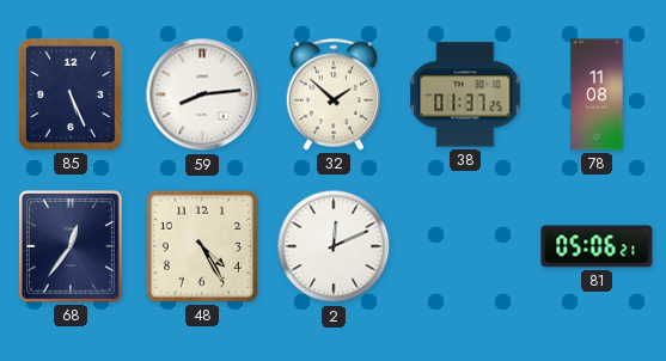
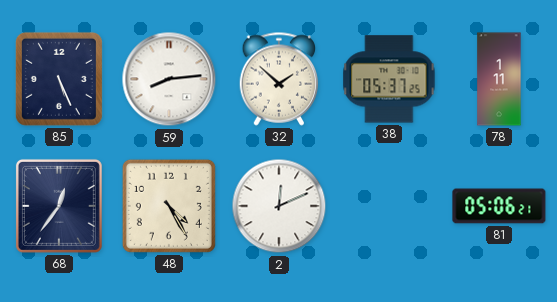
38: 01:37 -> 05:37 (389, 79)
78: 11:08 -> 1:11 (499, 79)
